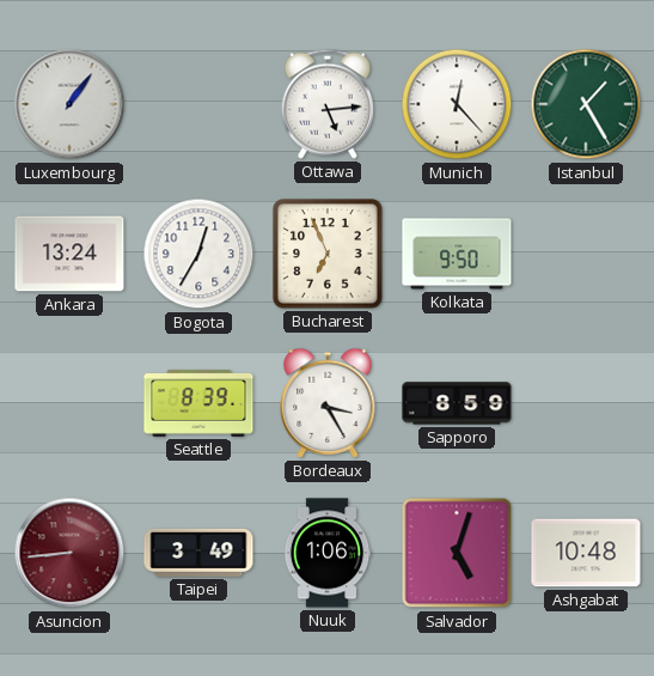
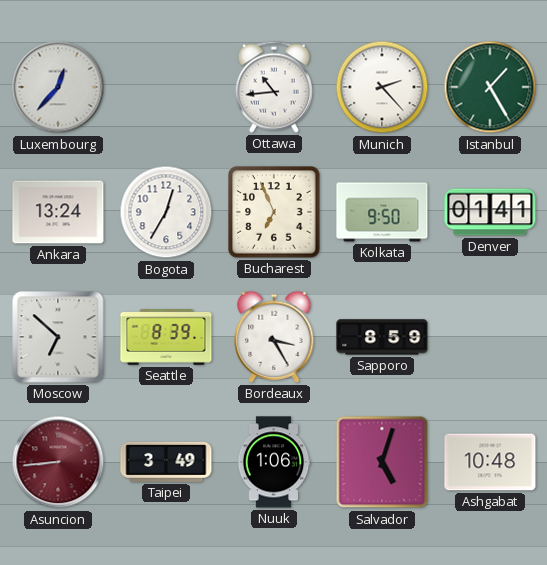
Luxembourg: 1:06 -> 12:37 (58, 87)
Ottawa: 5:14 -> 10:44 (274, 87)
Munich: 12:23 -> 2:23 (382, 87)
Denver: none -> 01:41 (490, 212)
Moscow: none -> 6:52 (58, 337)
